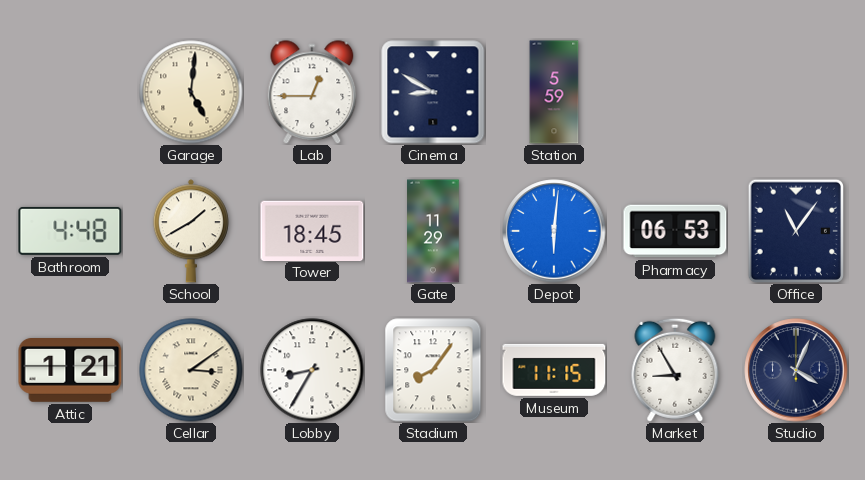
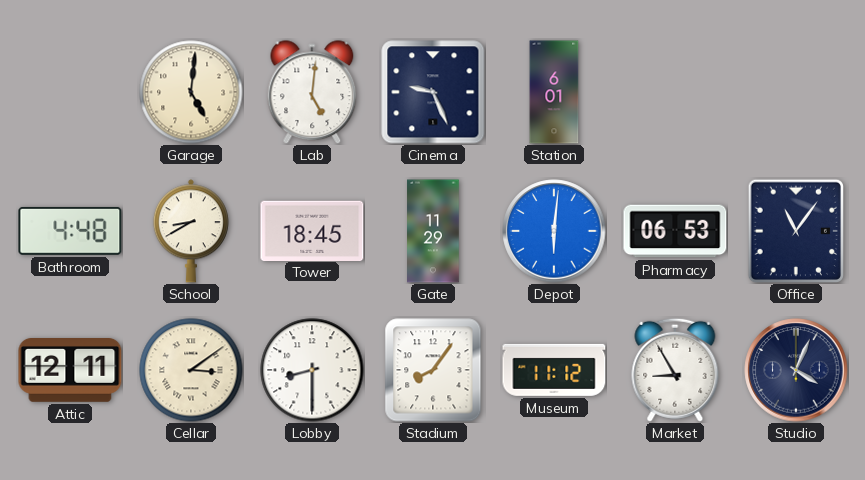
Lab: 12:45 -> 5:01 (312, 92)
Cinema: 8:50 -> 9:26 (433, 92)
Station: 5:59 -> 6:01 (554, 92)
School: 1:40 -> 8:40 (191, 231)
Attic: 1:21 -> 12:11 (70, 371)
Lobby: 8:35 -> 8:30 (312, 370)
Museum: 11:15 -> 11:12 (554, 370)
